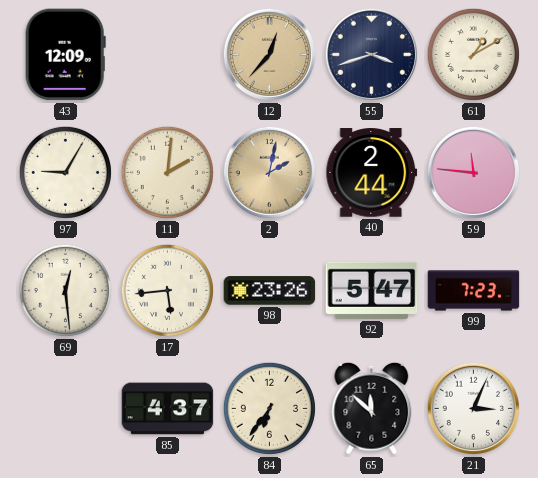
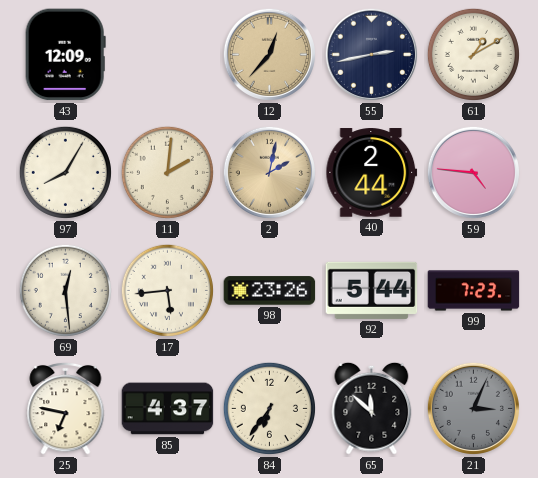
55: 3:42 -> 2:43 (371, 54)
97: 9:05 -> 8:05 (65, 172)
59: 11:46 -> 4:46 (473, 172)
92: 5:47 -> 5:44 (372, 290)
25: none -> 6:47 (66, 408)
21 dial: white -> grey (473, 408)
